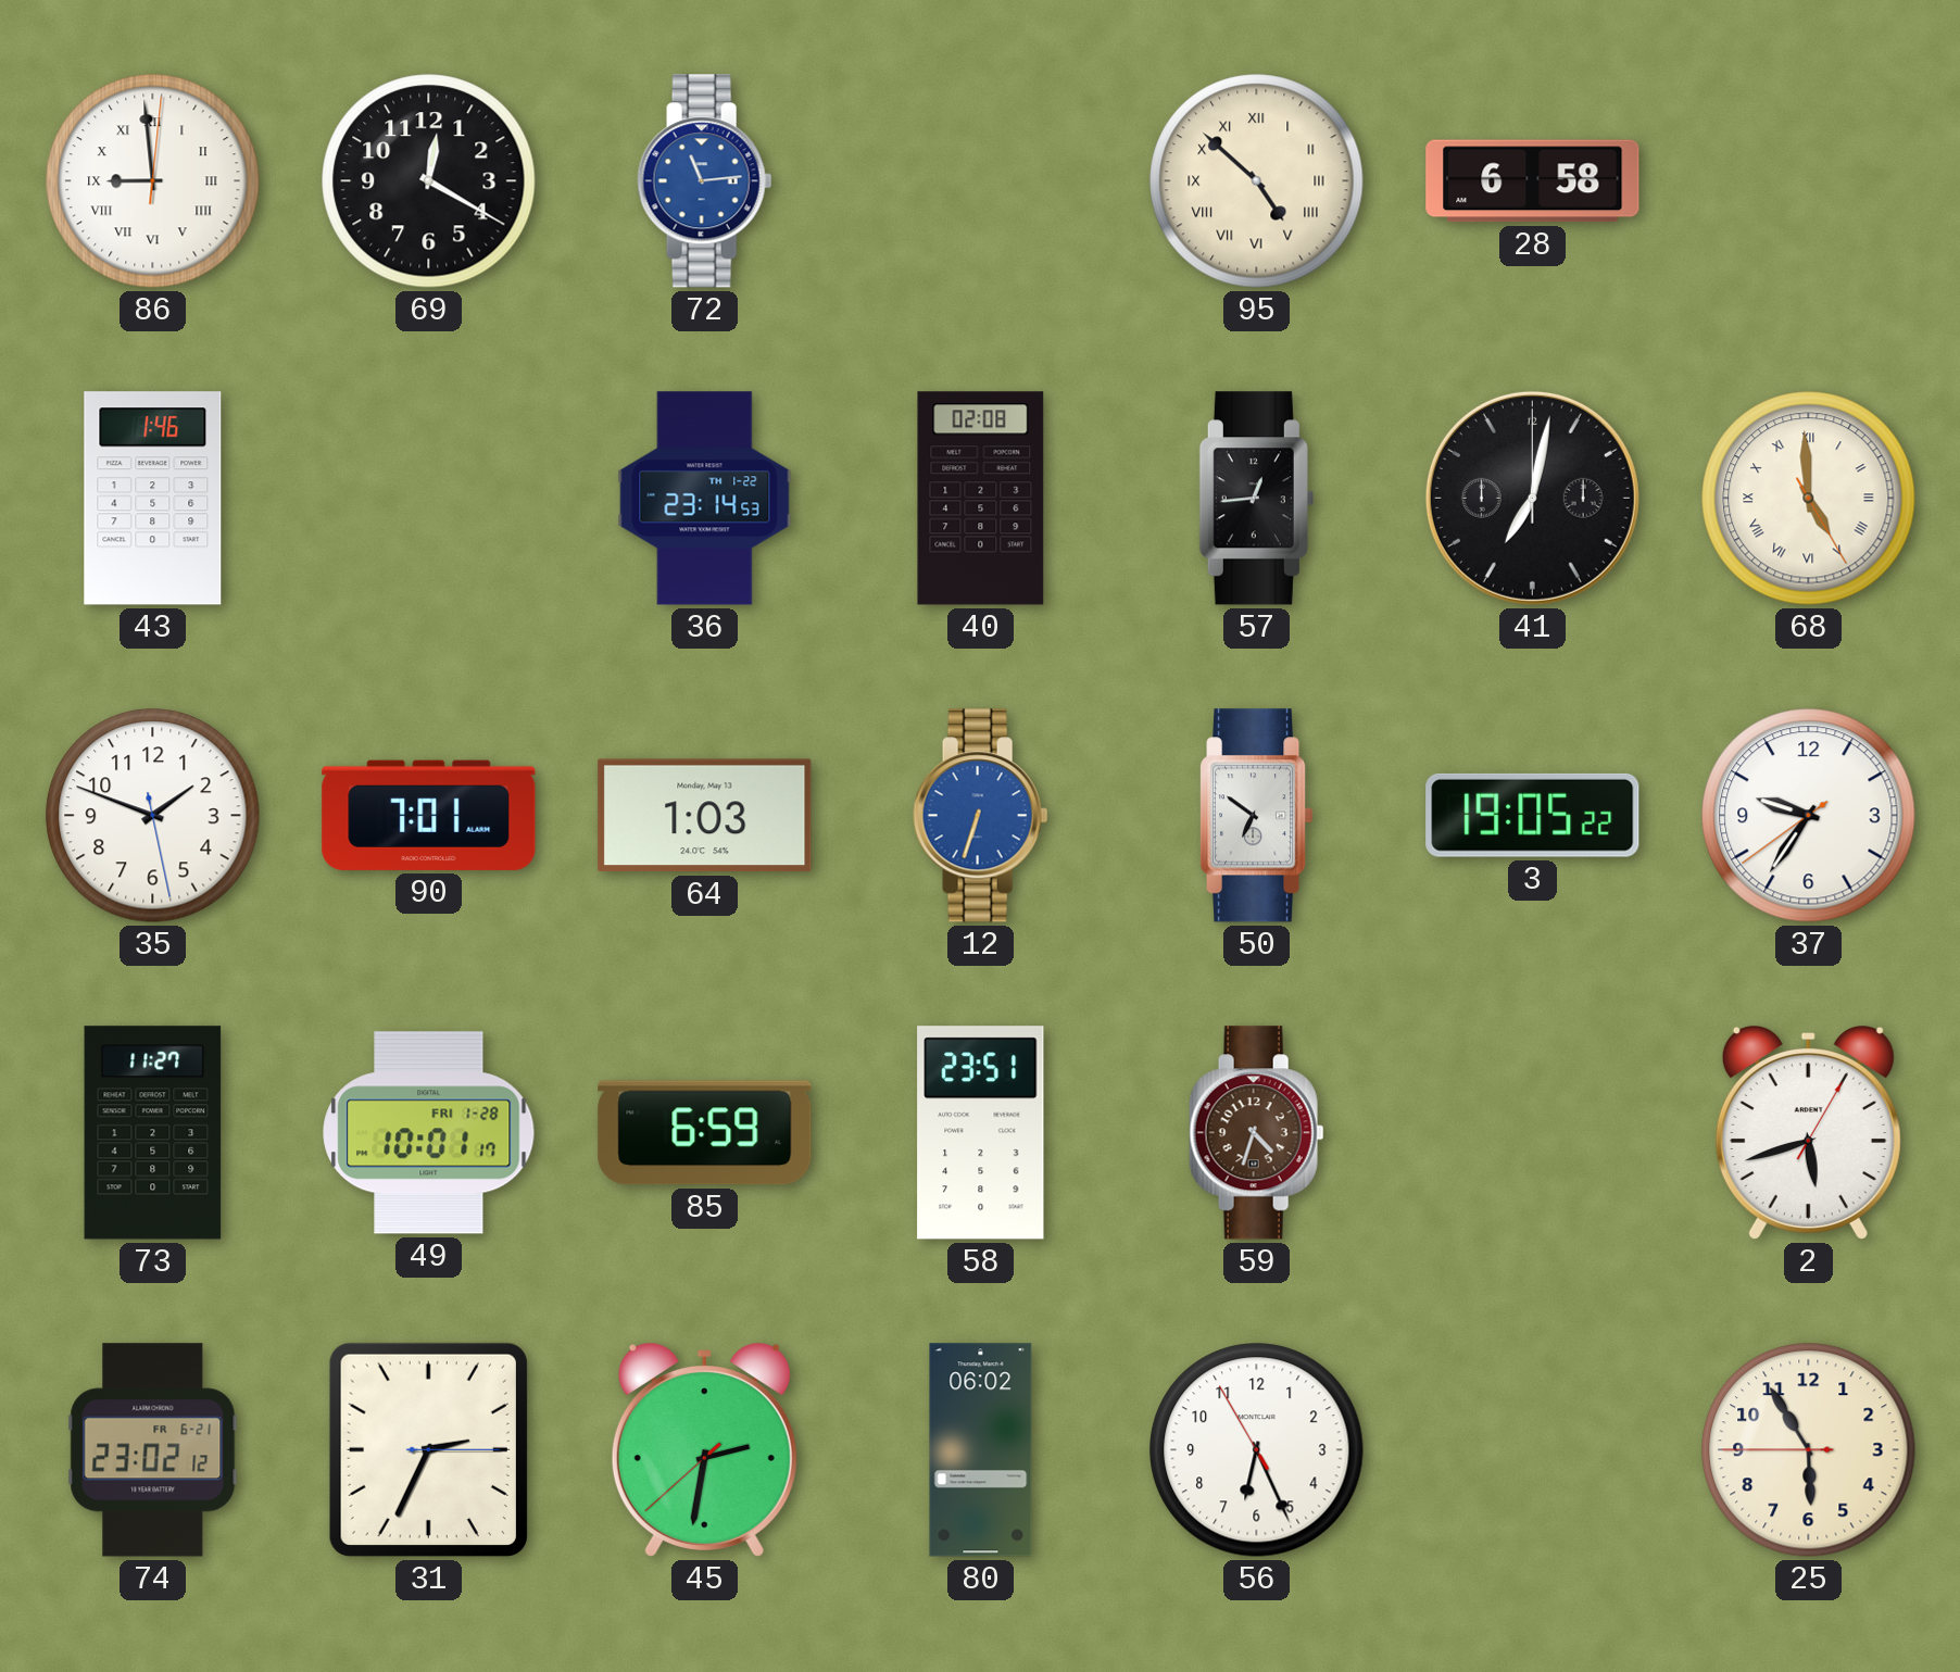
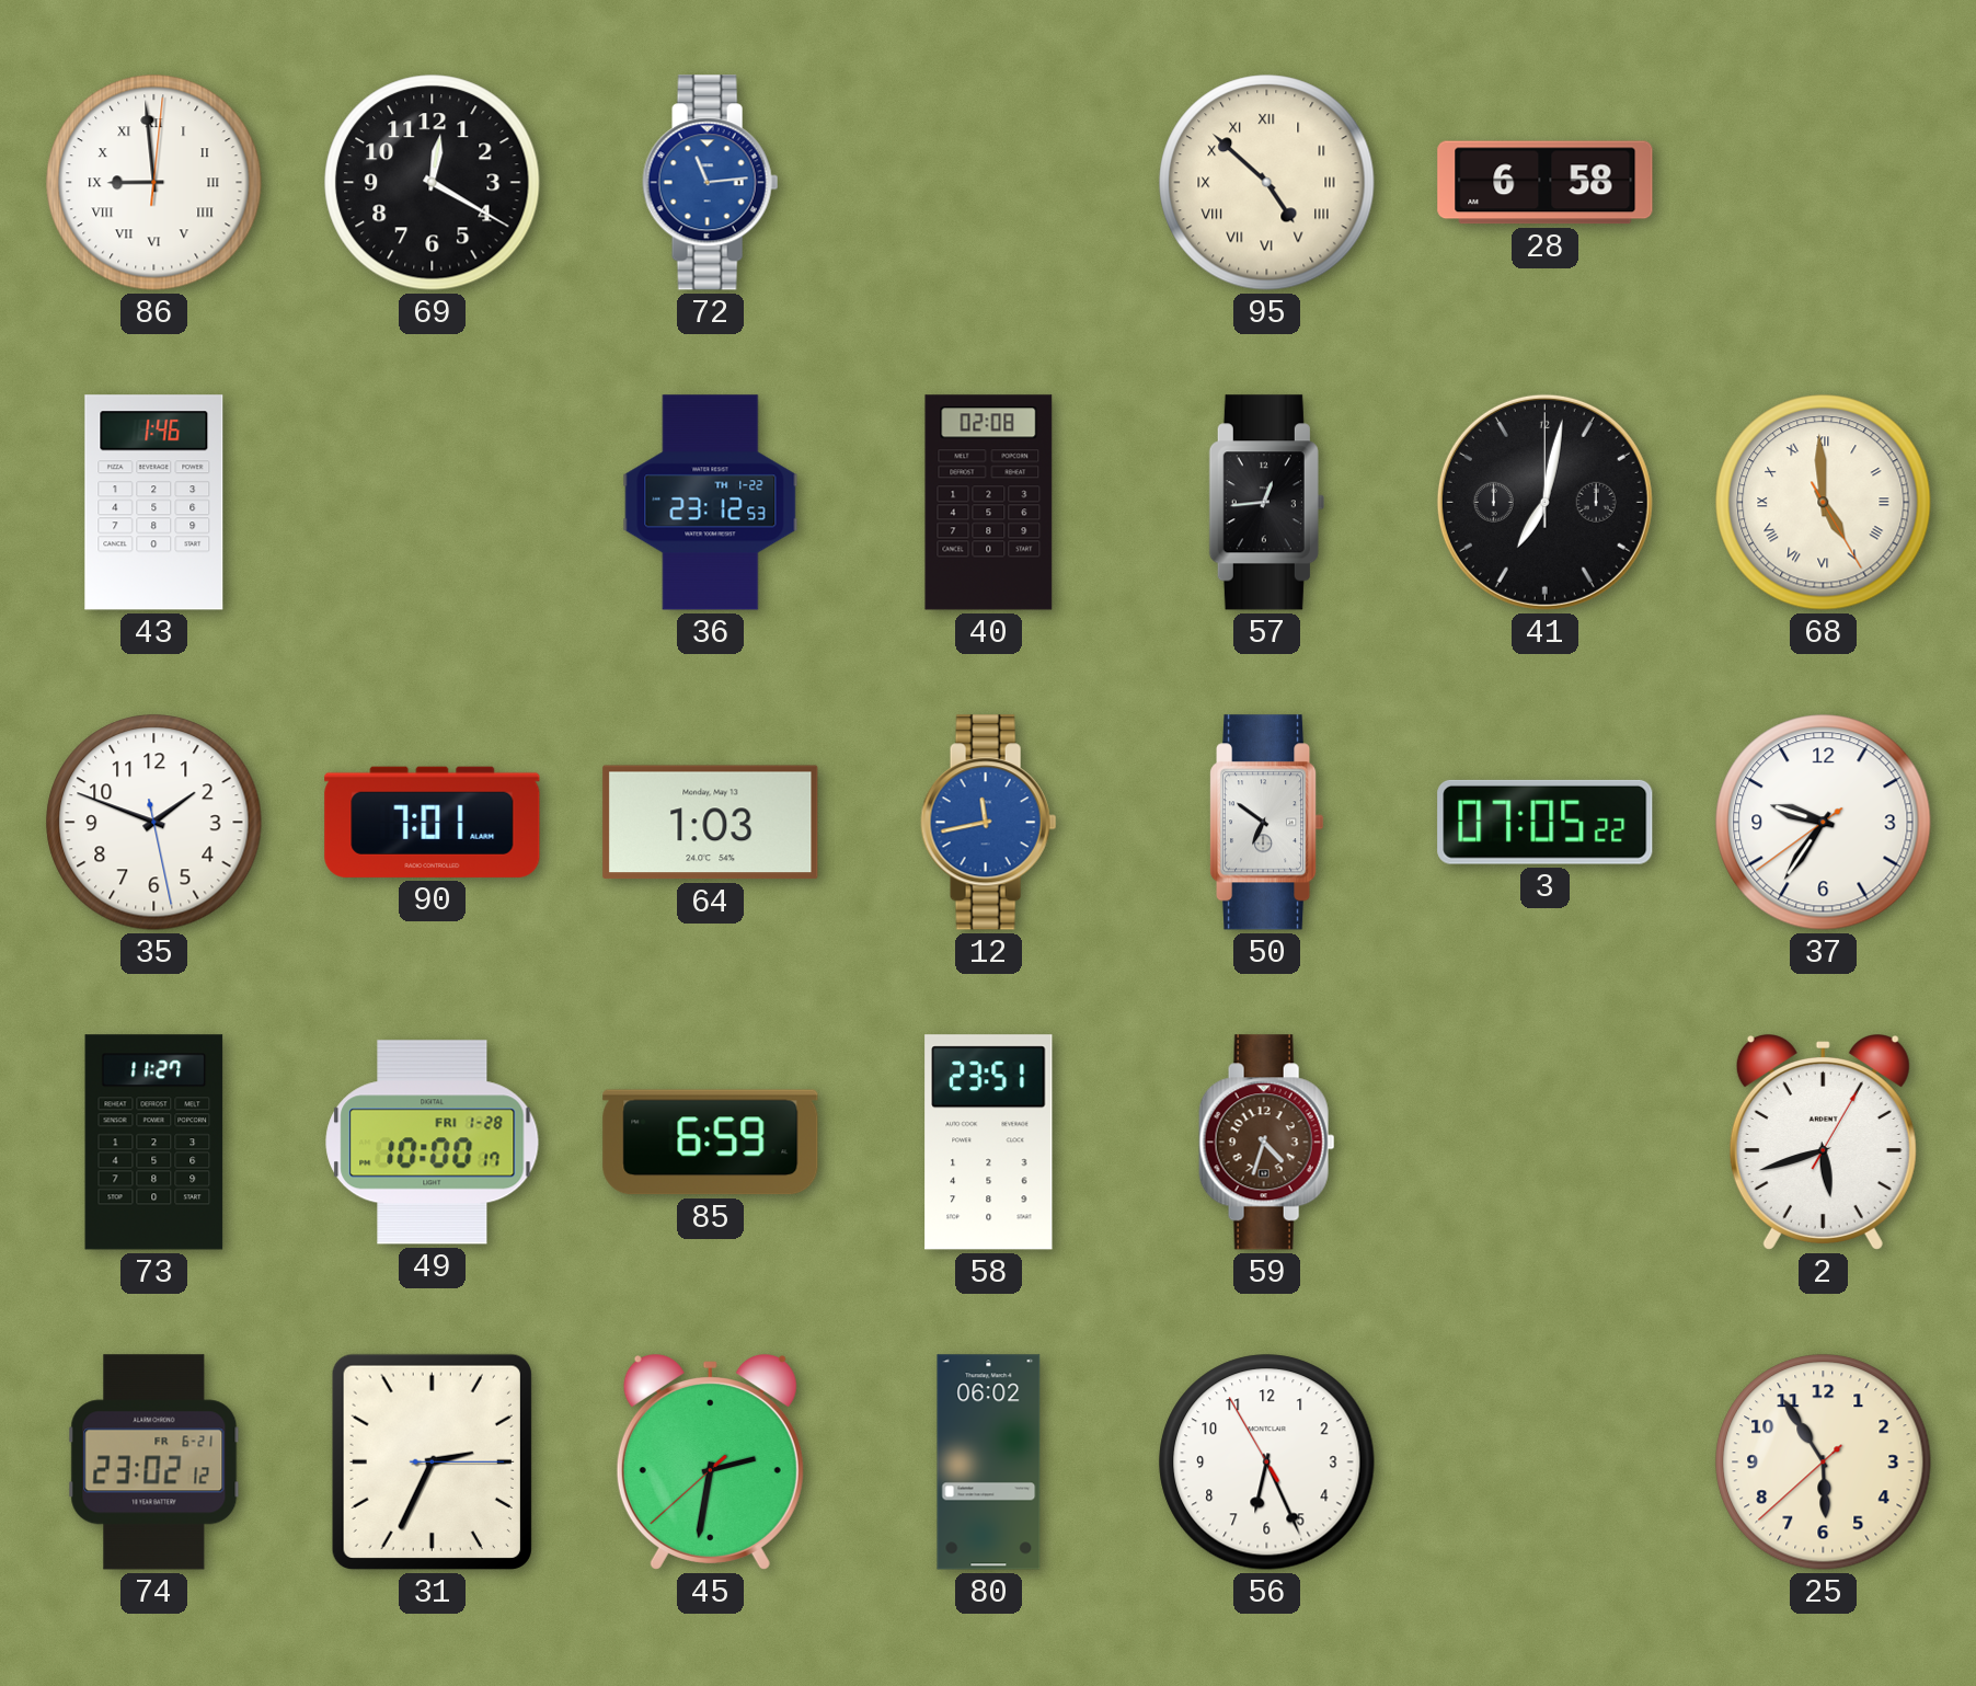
36: 23:14 -> 23:12 (711, 503)
12: 6:33 -> 11:43 (989, 823)
3: 19:05 -> 07:05 (1546, 822)
49: 10:01 -> 10:00 (433, 1143)
25: 5:54:45 -> 5:54:38 (1824, 1463)
